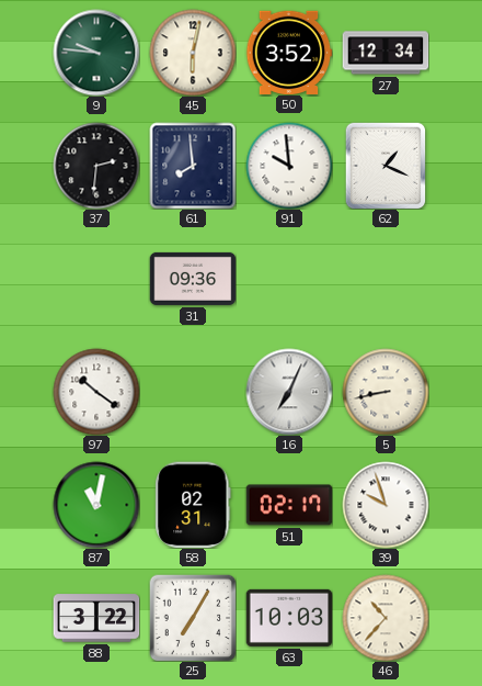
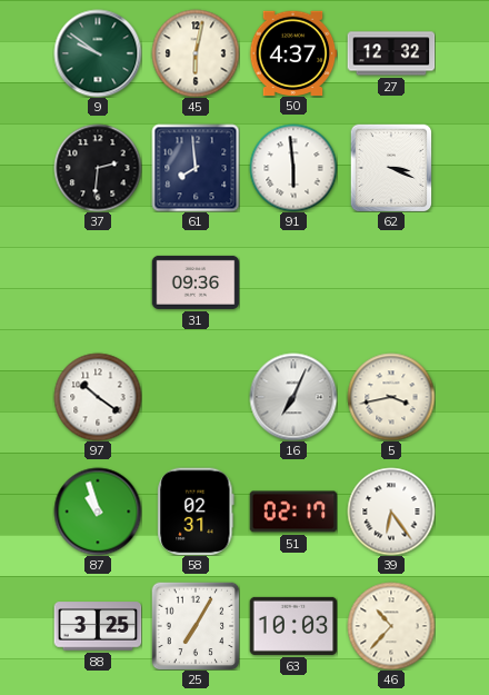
9: 9:46 -> 9:51 (98, 53)
50: 3:52 -> 4:37 (293, 52)
27: 12:34 -> 12:32 (391, 53)
91: 9:59 -> 5:59 (293, 168)
62: 1:19 -> 3:19 (391, 168)
5: 8:43 -> 3:43 (391, 397)
87: 11:02 -> 10:57 (98, 512)
39: 9:57 -> 6:24 (391, 512)
88: 3:22 -> 3:25 (98, 626)
